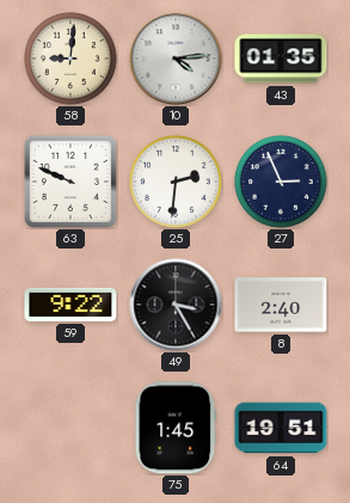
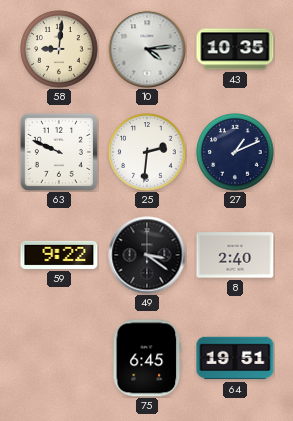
43: 01:35 -> 10:35 (235, 49)
27: 2:56 -> 1:11 (235, 152)
49: 3:25 -> 3:21 (147, 255)
75: 1:45 -> 6:45 (147, 358)
